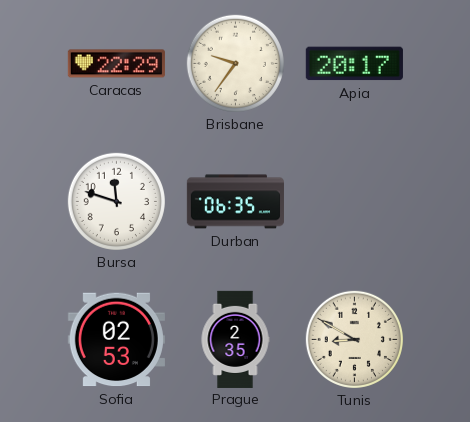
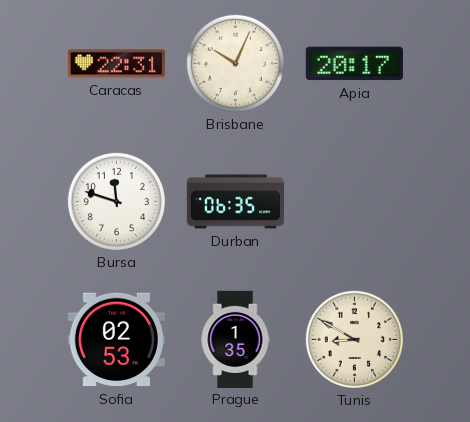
Caracas: 22:29 -> 22:31 (116, 64)
Brisbane: 9:36 -> 10:04 (235, 63)
Prague: 2:35 -> 1:35 (235, 339)
